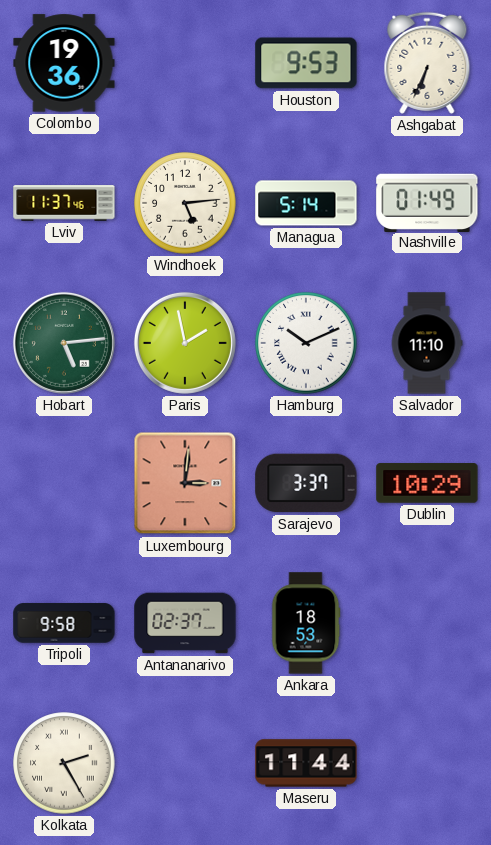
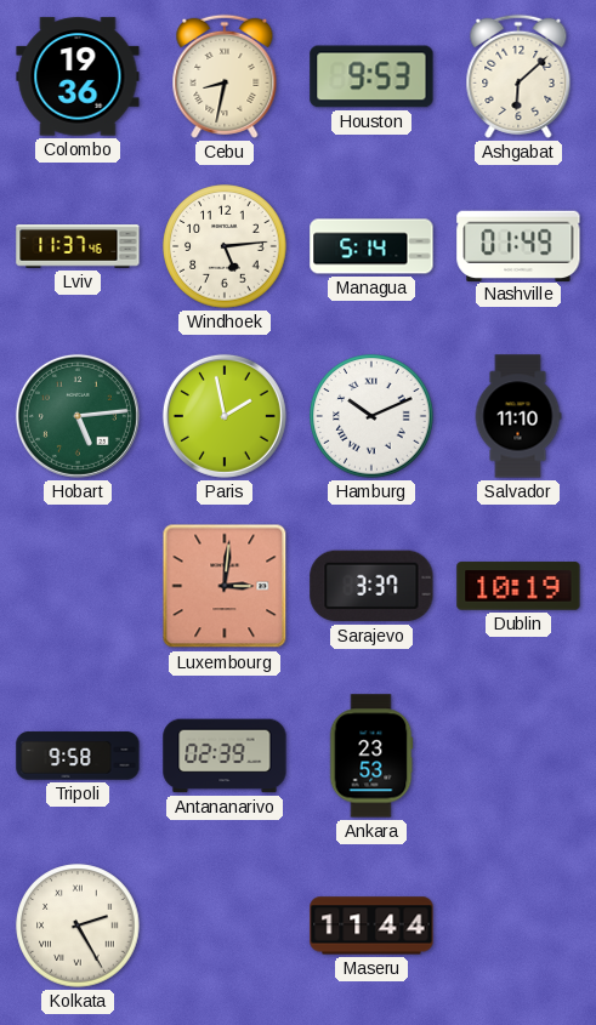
Cebu: none -> 8:32 (225, 76)
Ashgabat: 6:34 -> 6:08 (518, 76)
Dublin: 10:29 -> 10:19 (518, 586)
Antananarivo: 02:37 -> 02:39 (225, 756)
Ankara: 18:53 -> 23:53 (371, 756)
